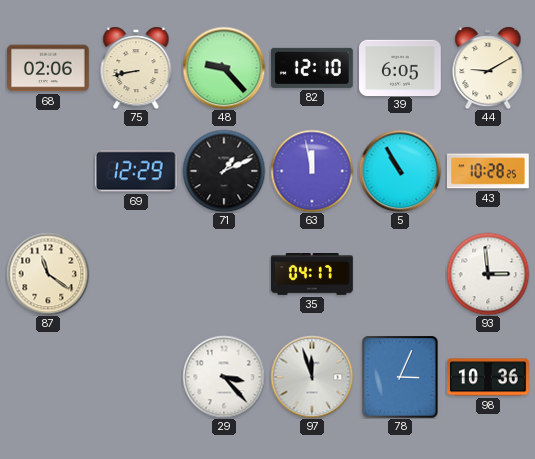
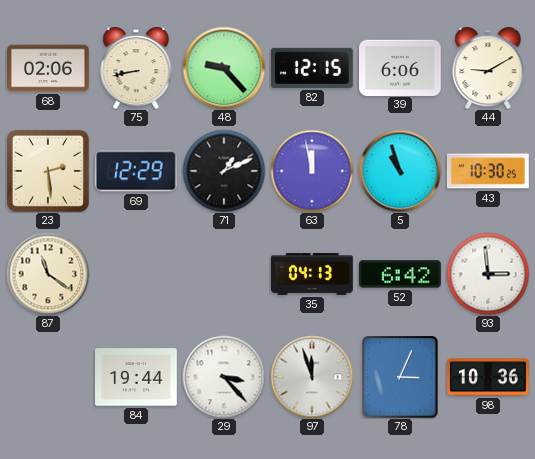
82: 12:10 -> 12:15 (312, 68)
39: 6:05 -> 6:06 (401, 67)
23: none -> 2:29 (48, 171)
5: 10:55 -> 10:57 (400, 171)
43: 10:28 -> 10:30 (489, 171)
35: 04:17 -> 04:13 (313, 275)
52: none -> 6:42 (401, 274)
84: none -> 19:44 (137, 377)
